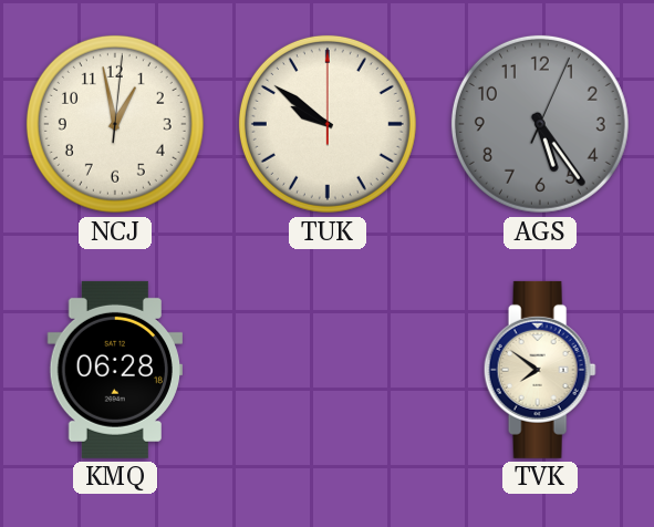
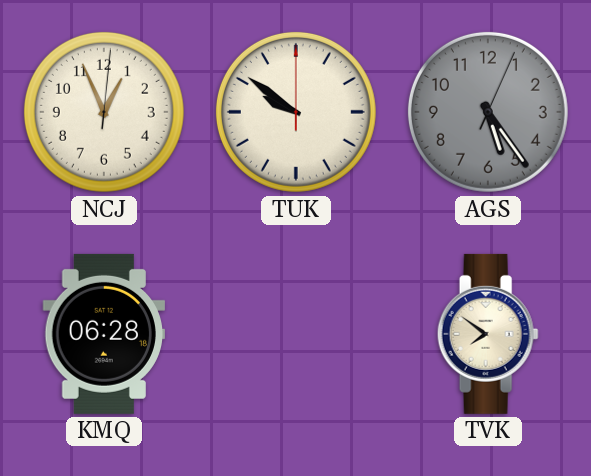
NCJ: 12:58 -> 12:56 (104, 112)
